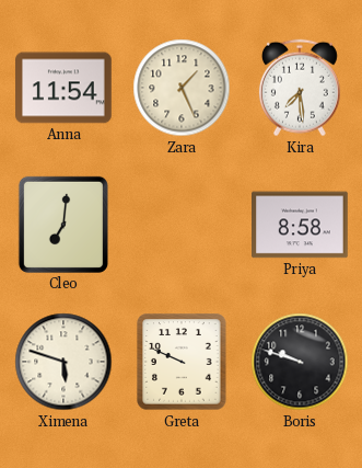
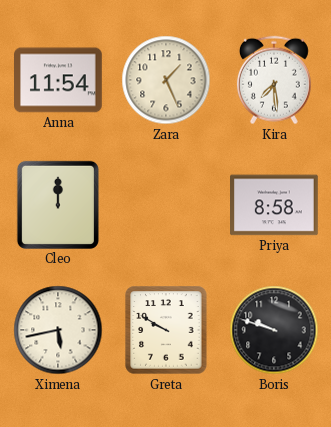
Cleo: 7:01 -> 12:00 (58, 205)
Ximena: 5:48 -> 5:43 (58, 330)
Greta: 9:49 -> 9:50 (166, 330)
